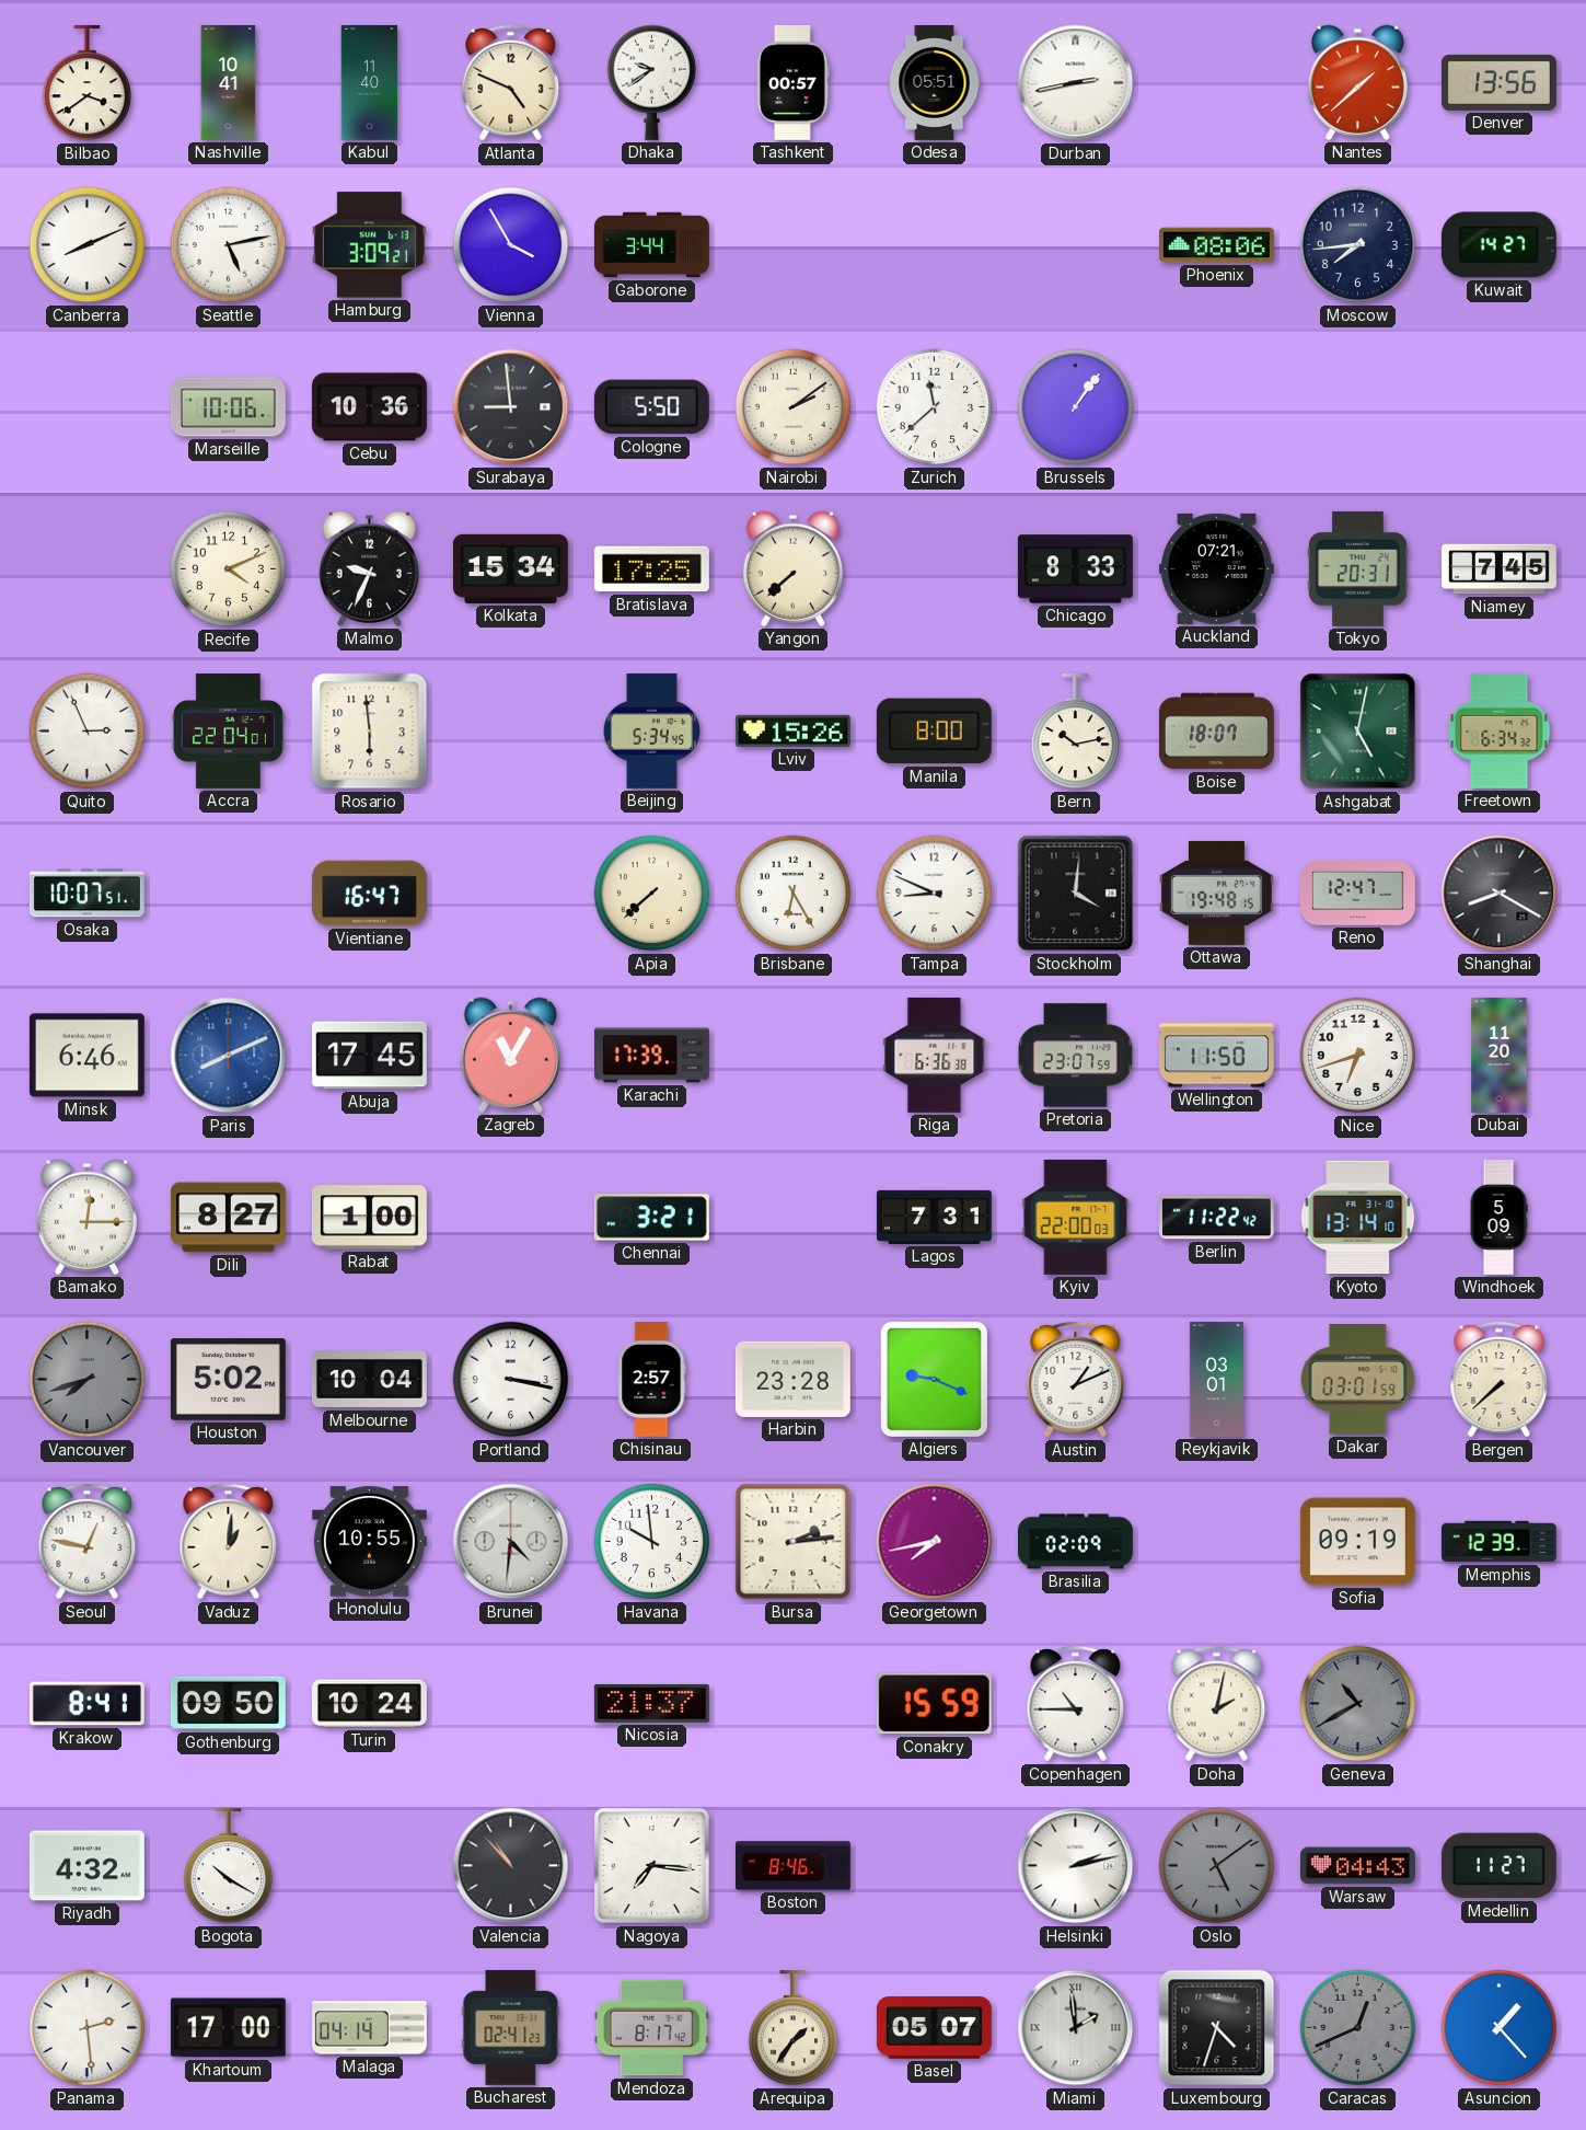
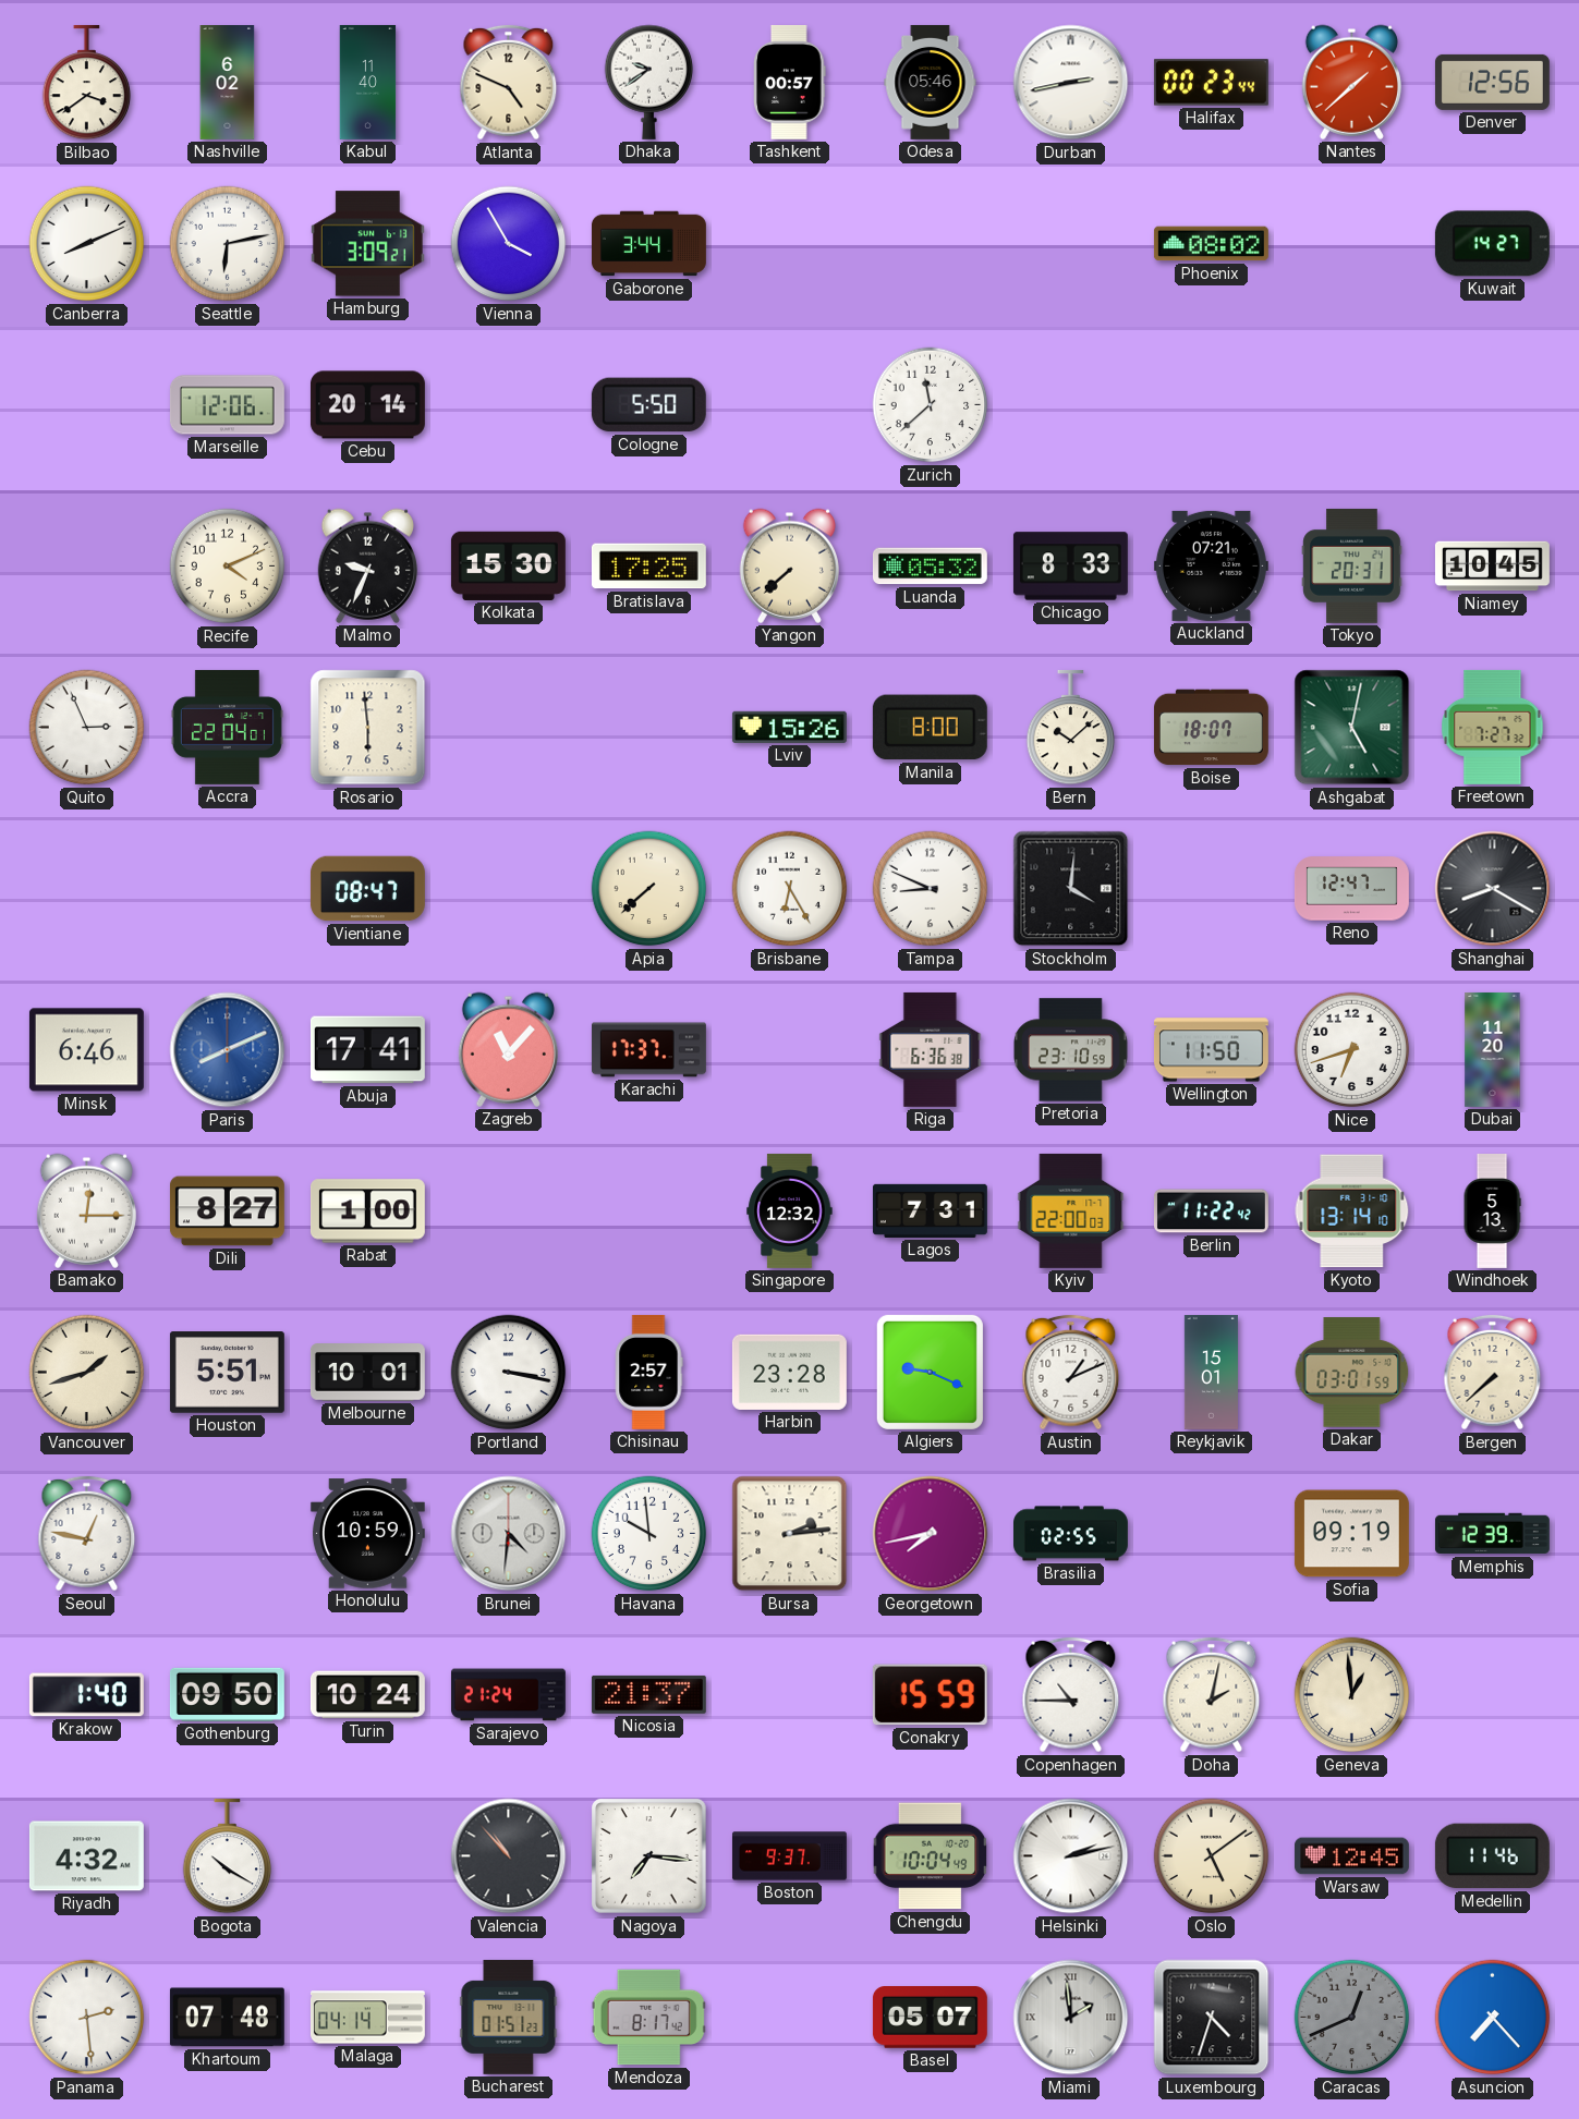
Nashville: 10:41 -> 6:02 (228, 83)
Odesa: 05:51 -> 05:46 (931, 82)
Halifax: none -> 00:23 (1211, 83)
Denver: 13:56 -> 12:56 (1492, 82)
Seattle: 5:13 -> 6:13 (228, 244)
Phoenix: 08:06 -> 08:02 (1211, 244)
Moscow: 7:44 -> none (1358, 245)
Marseille: 10:06 -> 12:06 (227, 405)
Cebu: 10:36 -> 20:14 (367, 405)
Surabaya: 8:59 -> none (511, 407)
Nairobi: 2:09 -> none (794, 407)
Brussels: 1:06 -> none (1076, 407)
Kolkata: 15:34 -> 15:30 (508, 565)
Luanda: none -> 05:32 (930, 567)
Niamey: 7:45 -> 10:45 (1492, 567)
Beijing: 5:34 -> none (652, 730)
Bern: 10:13 -> 10:08 (1071, 728)
Freetown: 6:34 -> 7:27 (1493, 727)
Osaka: 10:07 -> none (86, 894)
Vientiane: 16:47 -> 08:47 (367, 889)
Ottawa: 19:48 -> none (1216, 893)
Abuja: 17:45 -> 17:41 (367, 1050)
Zagreb: 11:05 -> 11:07 (508, 1049)
Karachi: 17:39 -> 17:37 (648, 1050)
Pretoria: 23:07 -> 23:10 (1070, 1050)
Chennai: 3:21 -> none (651, 1218)
Singapore: none -> 12:32 (790, 1210)
Windhoek: 5:09 -> 5:13 (1492, 1211)
Vancouver: 7:42 -> 1:42 (87, 1373)
Vancouver dial: grey -> cream (87, 1373)
Houston: 5:02 -> 5:51 (227, 1373)
Melbourne: 10:04 -> 10:01 (367, 1373)
Reykjavik: 03:01 -> 15:01 (1211, 1373)
Vaduz: 1:01 -> none (229, 1542)
Honolulu: 10:55 -> 10:59 (367, 1534)
Brasilia: 02:09 -> 02:55 (1071, 1534)
Krakow: 8:41 -> 1:40 (86, 1695)
Sarajevo: none -> 21:24 (508, 1695)
Geneva: 10:40 -> 12:59 (1352, 1695)
Geneva dial: grey -> cream (1352, 1695)
Boston: 8:46 -> 9:37 (789, 1856)
Chengdu: none -> 10:04 (931, 1856)
Oslo dial: grey -> cream (1212, 1856)
Warsaw: 04:43 -> 12:45 (1351, 1856)
Medellin: 11:27 -> 11:46 (1492, 1856)
Khartoum: 17:00 -> 07:48 (227, 2018)
Bucharest: 02:41 -> 01:51 (509, 2017)
Arequipa: 1:36 -> none (794, 2028)
Asuncion: 1:23 -> 7:23 (1493, 2018)
